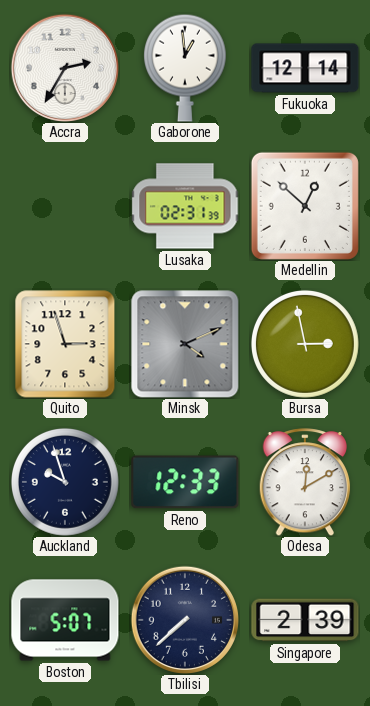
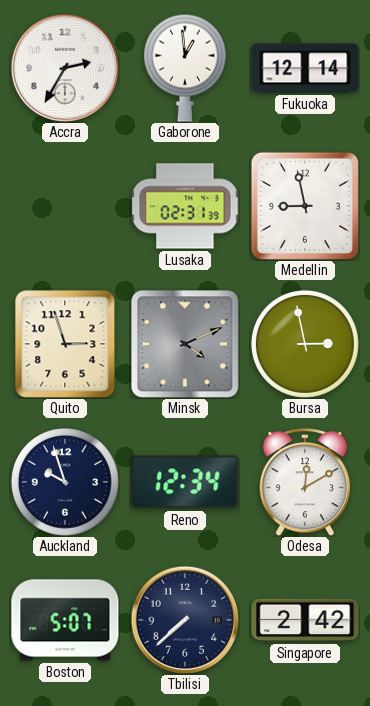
Medellin: 12:52 -> 8:58 (305, 206)
Reno: 12:33 -> 12:34 (185, 482)
Singapore: 2:39 -> 2:42 (305, 620)
